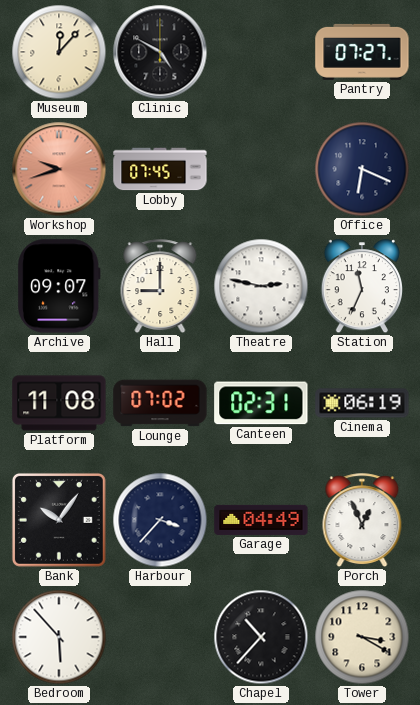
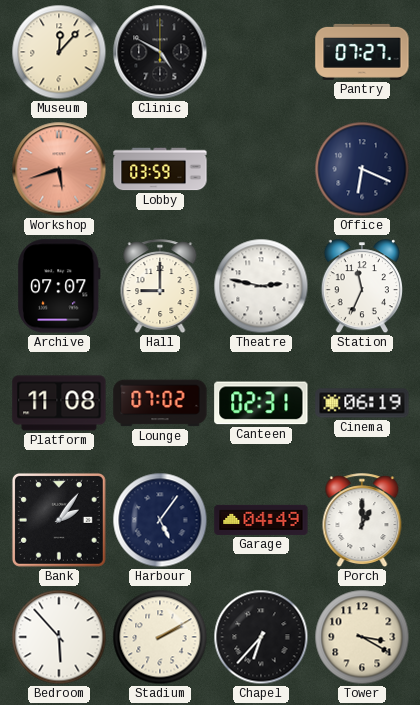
Workshop: 9:42 -> 5:42 (59, 169)
Lobby: 07:45 -> 03:59 (160, 169)
Archive: 09:07 -> 07:07 (59, 286)
Bank: 10:06 -> 2:06 (59, 520)
Harbour: 3:37 -> 5:06 (160, 520)
Porch: 12:56 -> 1:00 (362, 521)
Stadium: none -> 2:10 (160, 637)
Chapel: 10:37 -> 6:37 (261, 637)
